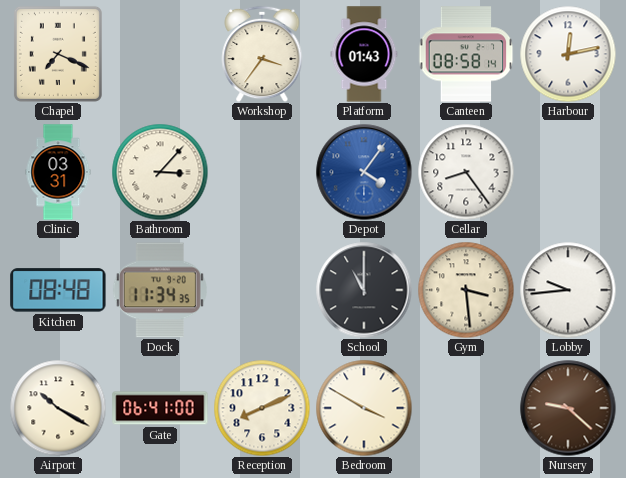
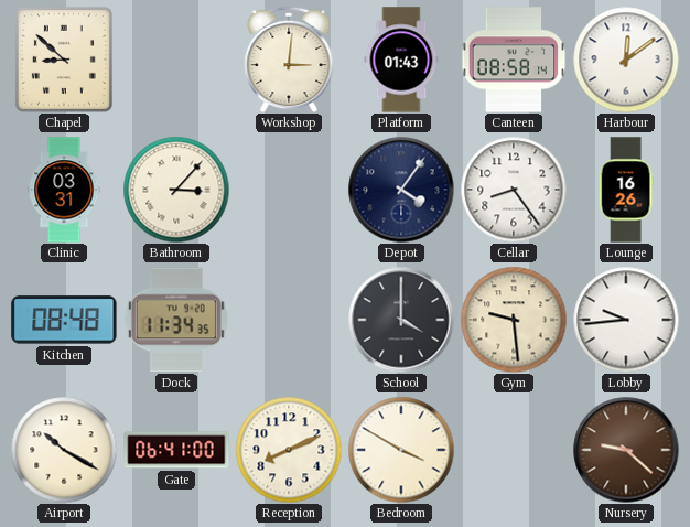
Chapel: 7:19 -> 8:52 (64, 60)
Workshop: 3:36 -> 3:01 (289, 60)
Harbour: 12:13 -> 12:09 (626, 60)
Depot dial: blue -> navy (401, 190)
Lounge: none -> 16:26 (626, 190)
School: 11:00 -> 4:00 (401, 320)
Gym: 3:29 -> 9:29 (514, 320)
